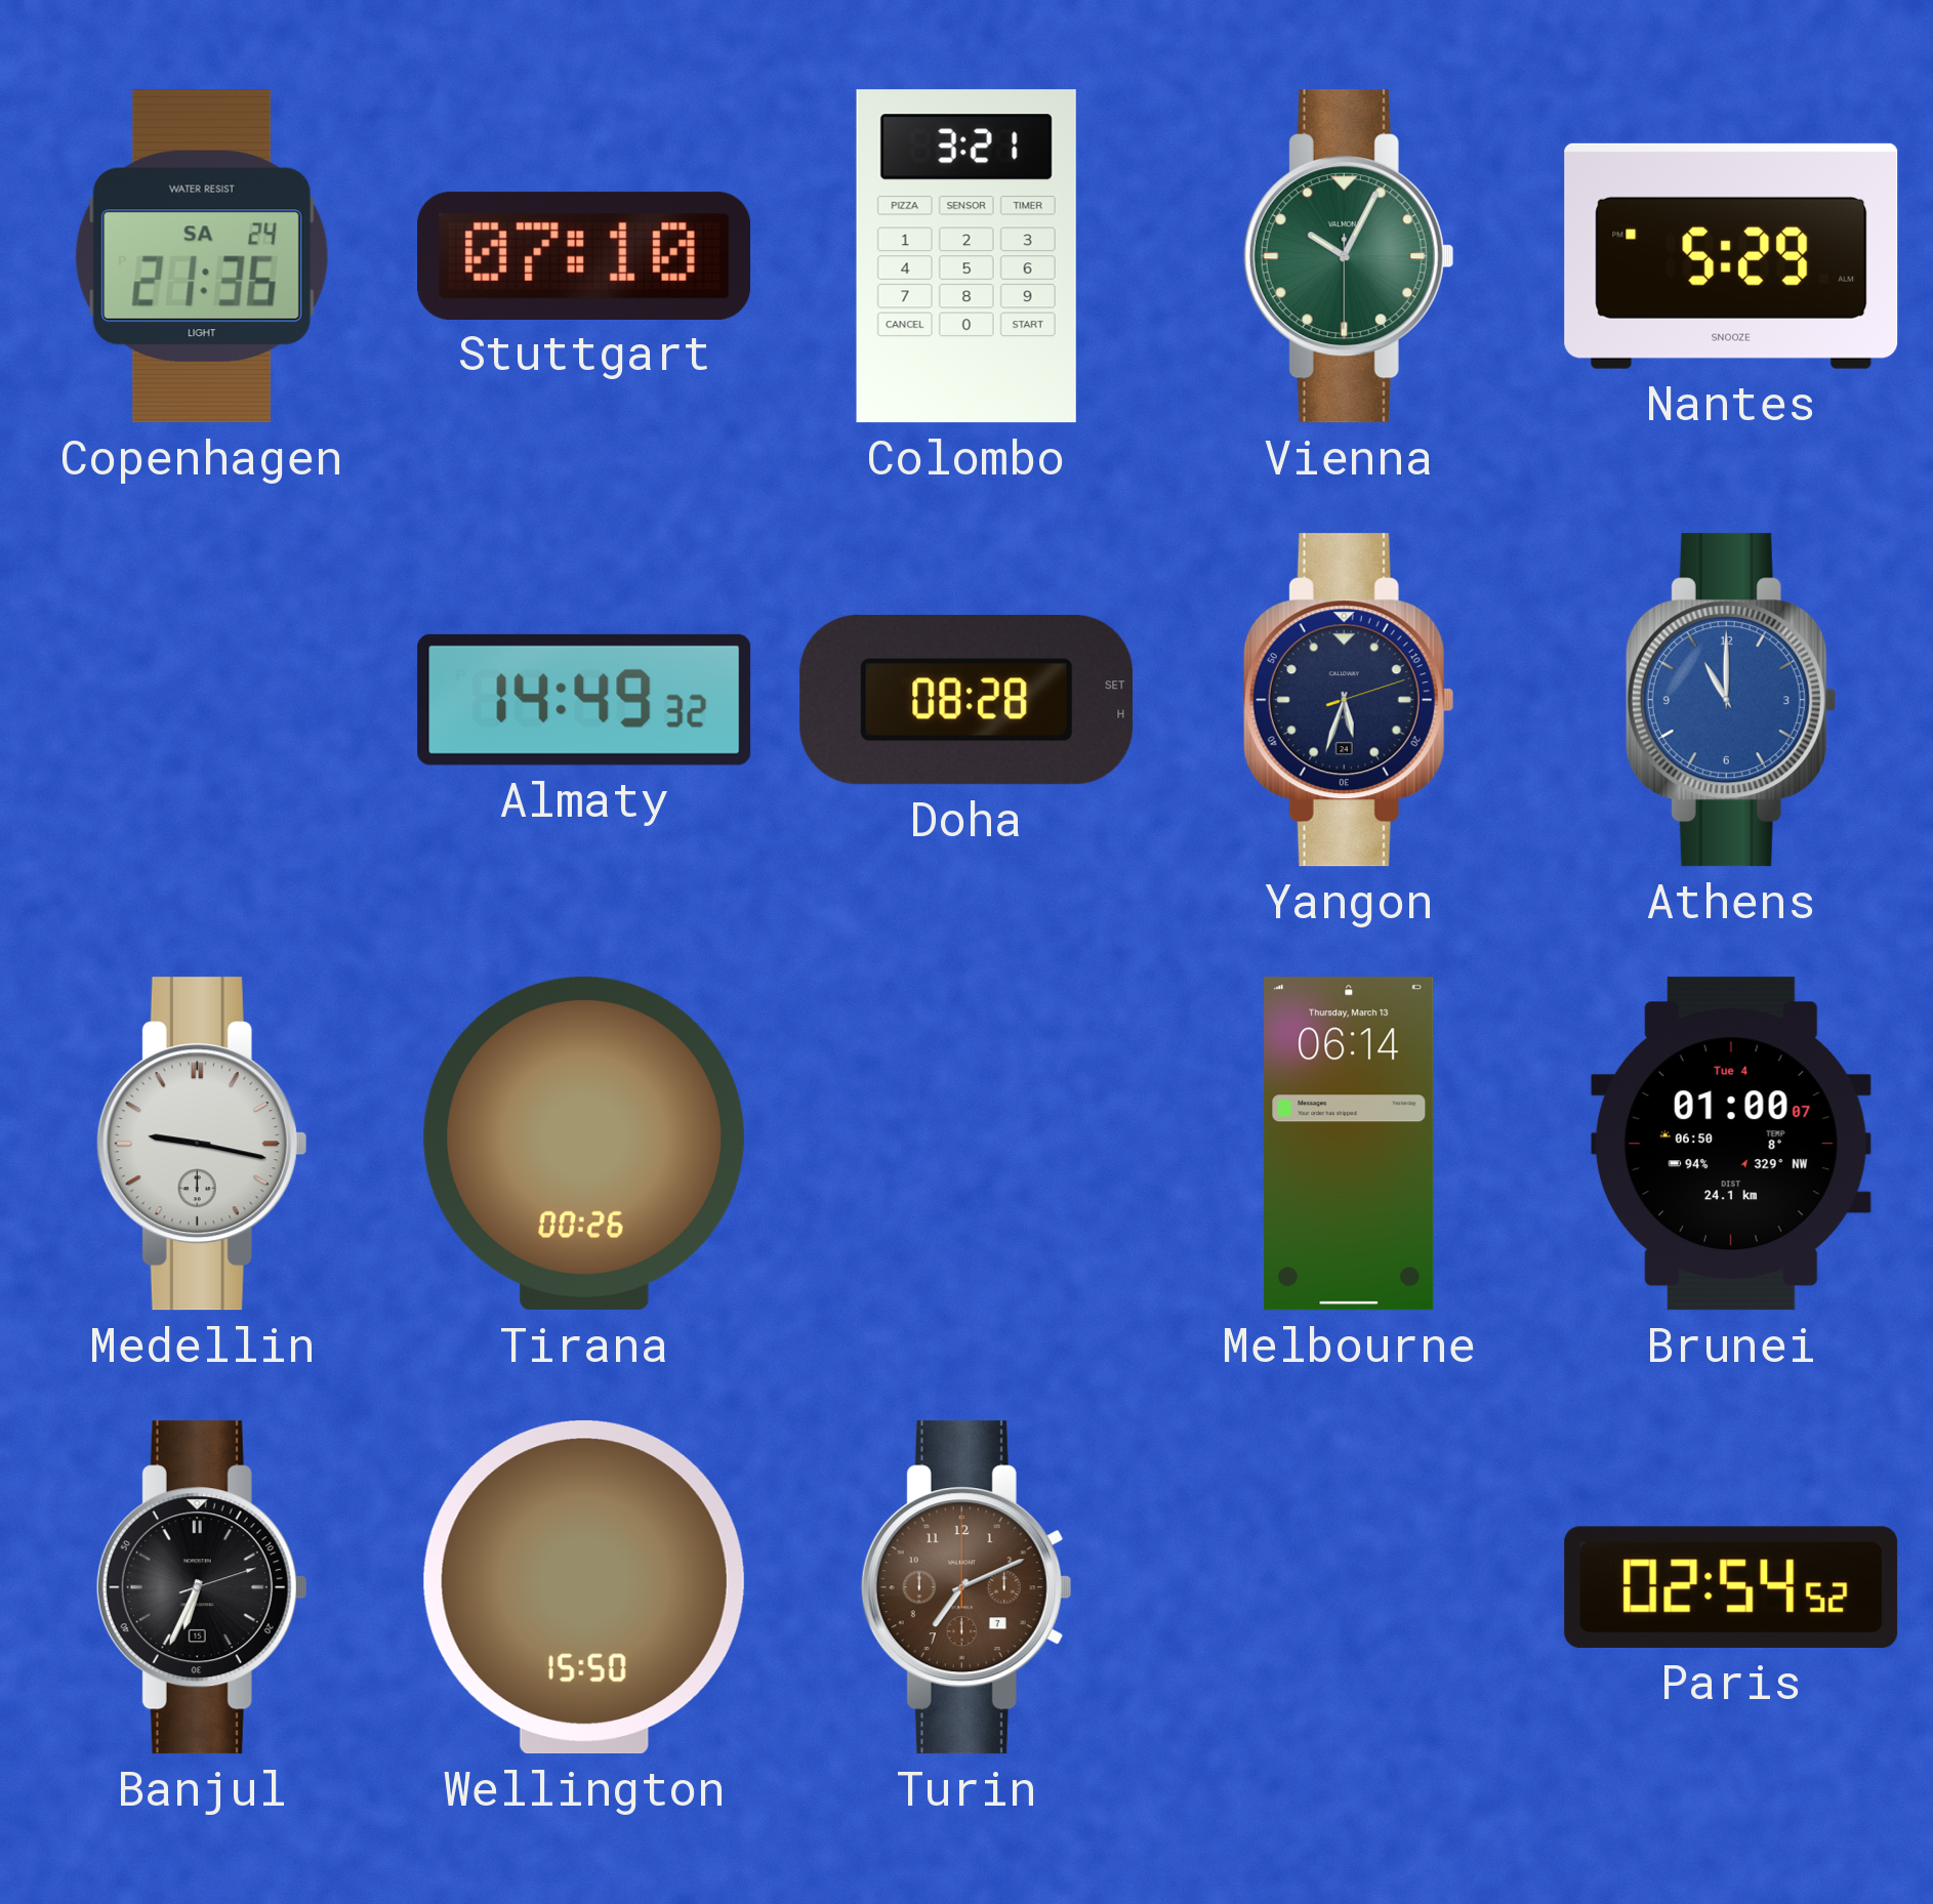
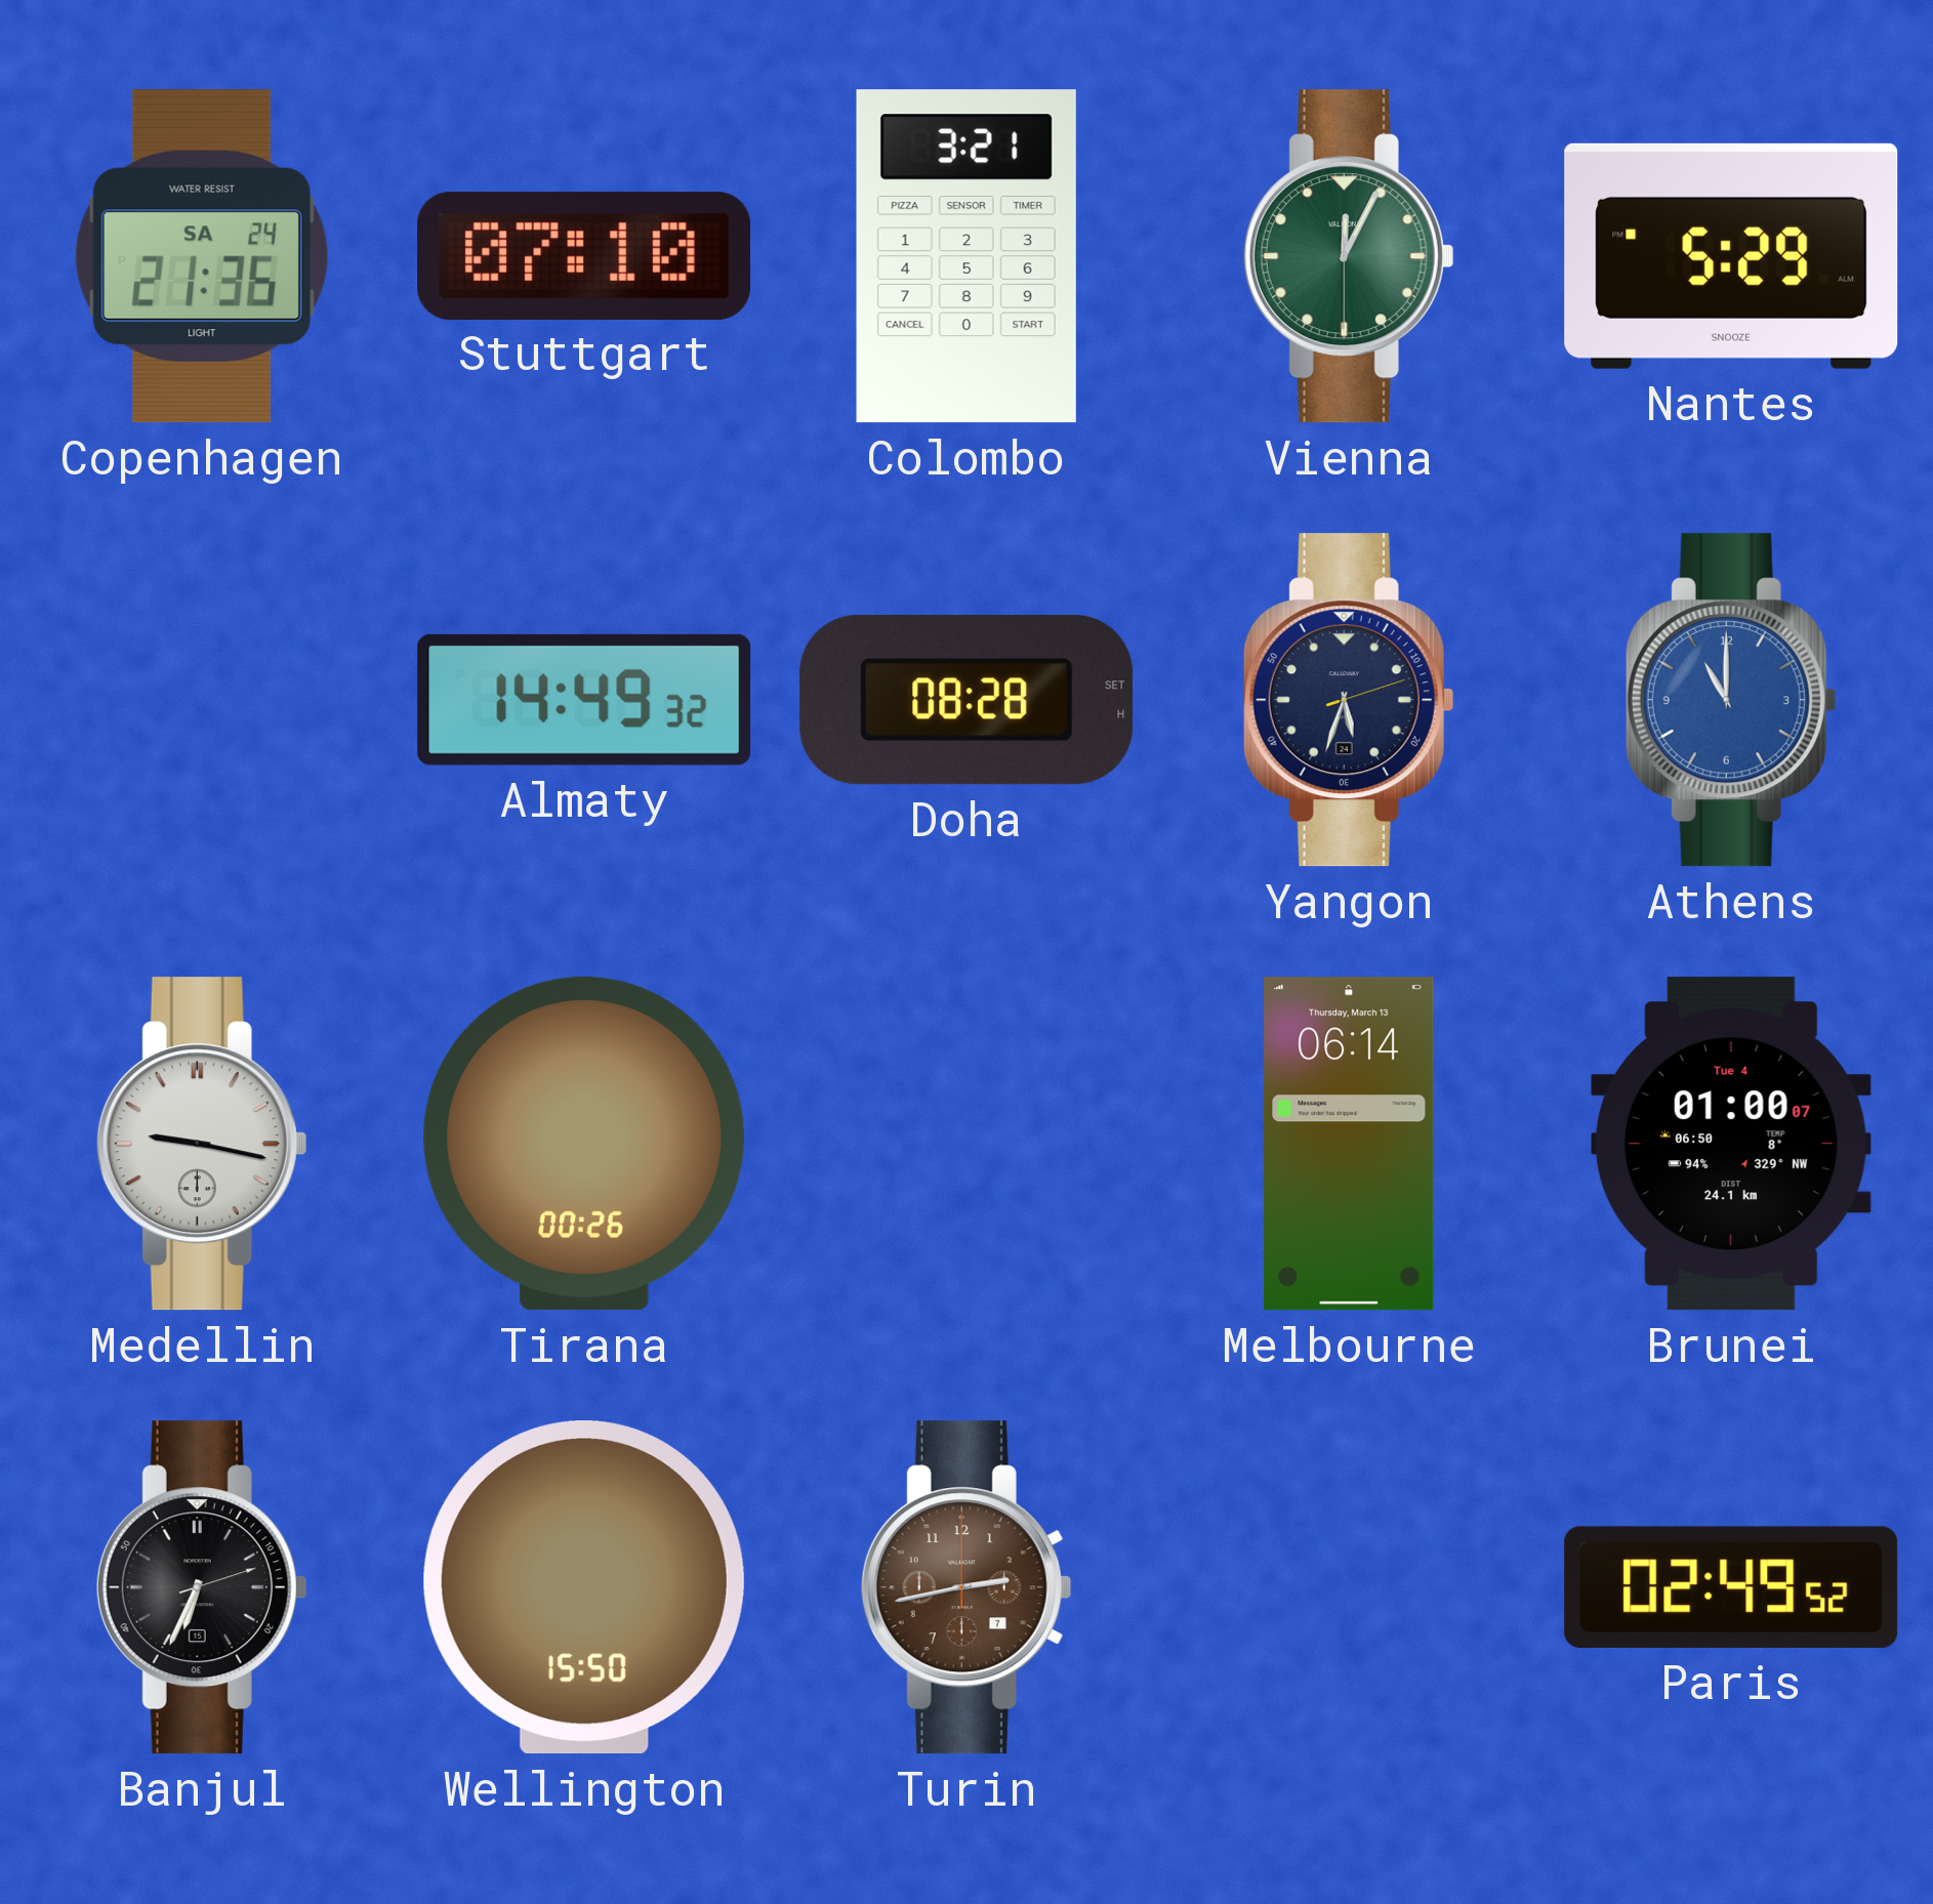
Vienna: 10:04 -> 12:04 (1349, 256)
Turin: 7:11 -> 2:43 (966, 1587)
Paris: 02:54 -> 02:49 (1731, 1587)
